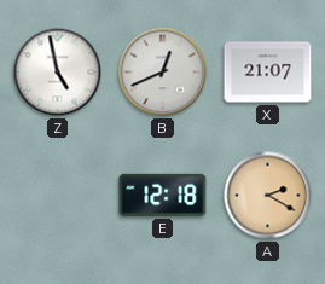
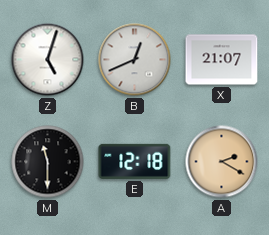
Z: 4:58 -> 5:03 (48, 60)
M: none -> 11:30 (48, 162)
